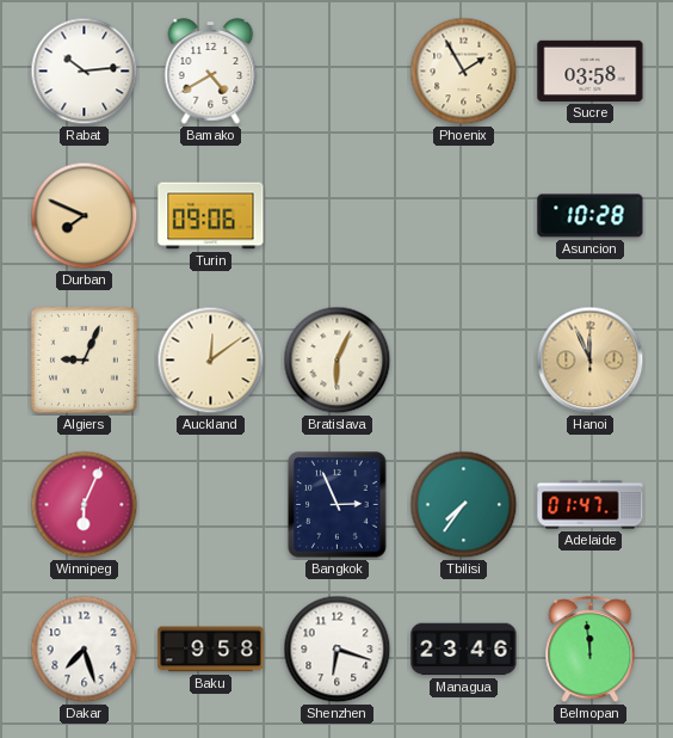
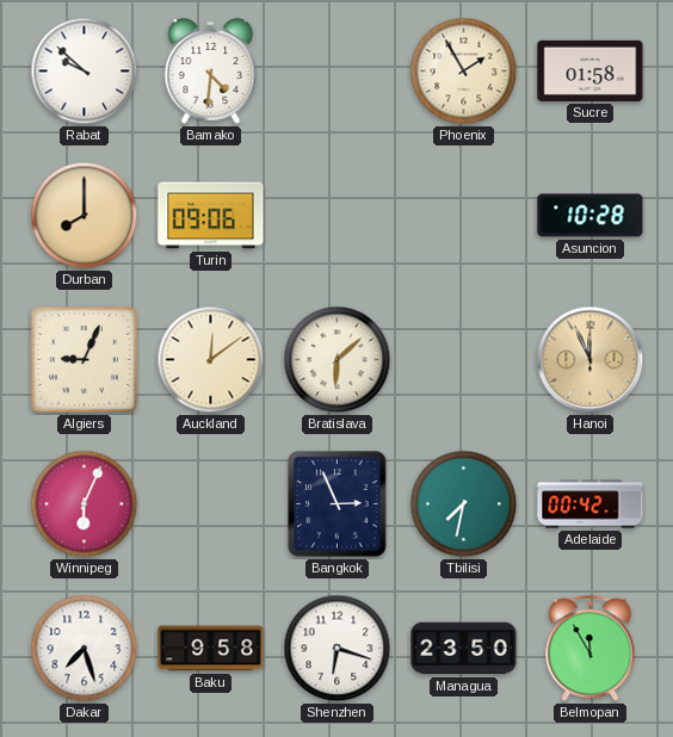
Rabat: 10:14 -> 9:52 (85, 72)
Bamako: 4:40 -> 4:31 (211, 72)
Sucre: 03:58 -> 01:58 (591, 70)
Durban: 7:49 -> 8:00 (85, 216)
Bratislava: 6:04 -> 6:08 (338, 360)
Tbilisi: 7:36 -> 7:32 (464, 504)
Adelaide: 01:47 -> 00:42 (591, 504)
Managua: 23:46 -> 23:50 (464, 649)
Belmopan: 11:59 -> 11:55 (591, 649)
